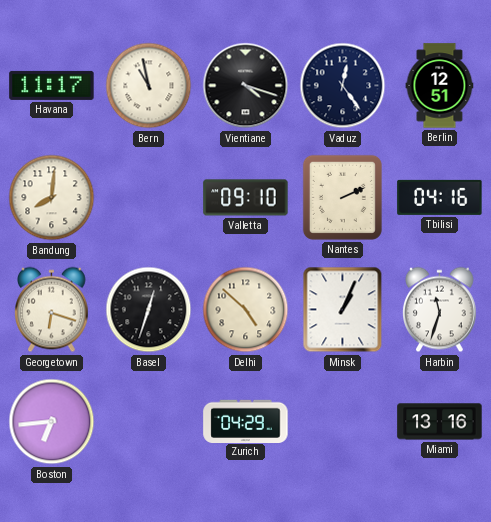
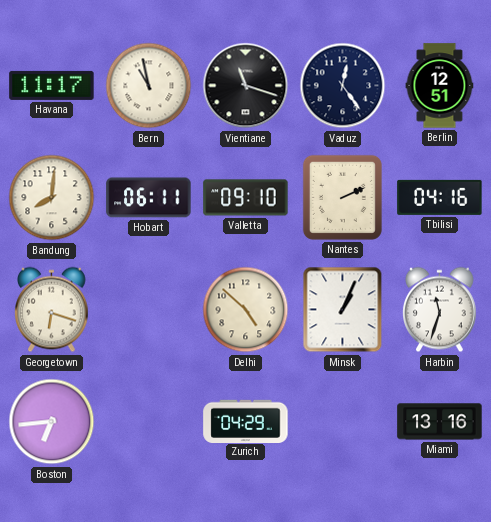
Vientiane: 4:18 -> 11:18 (246, 86)
Hobart: none -> 06:11 (149, 198)
Basel: 12:33 -> none (149, 310)
